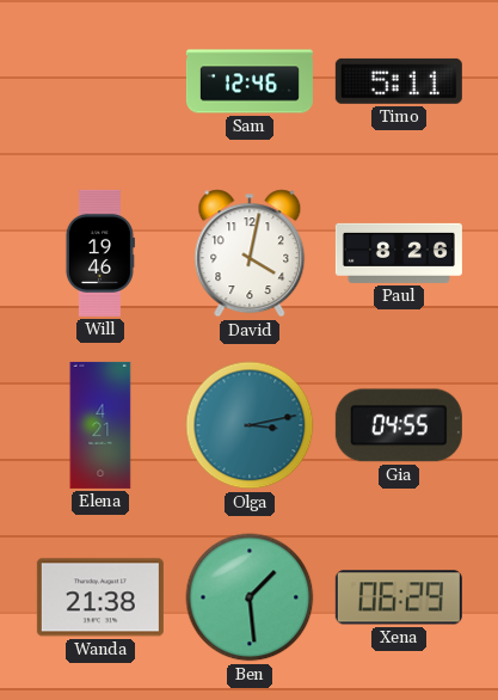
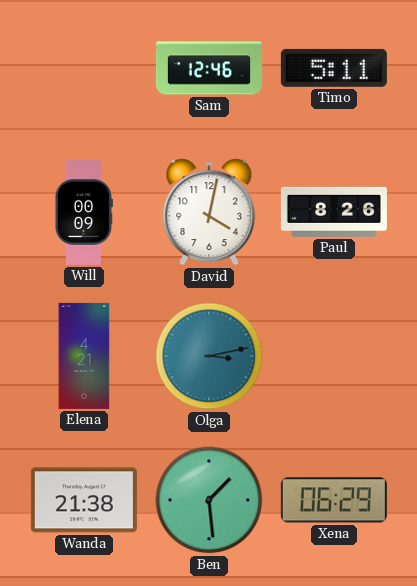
Will: 19:46 -> 00:09 (83, 212)
Gia: 04:55 -> none (399, 425)
